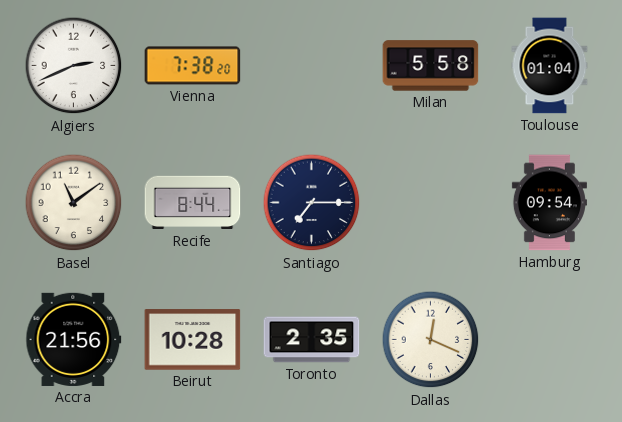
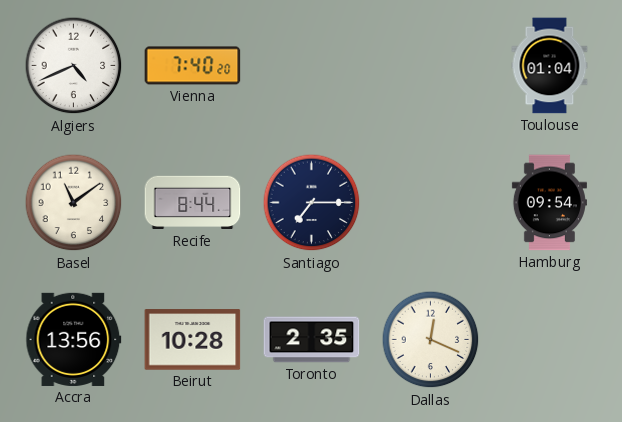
Algiers: 2:41 -> 4:41 (74, 66)
Vienna: 7:38 -> 7:40 (193, 66)
Milan: 5:58 -> none (431, 66)
Accra: 21:56 -> 13:56 (74, 339)
